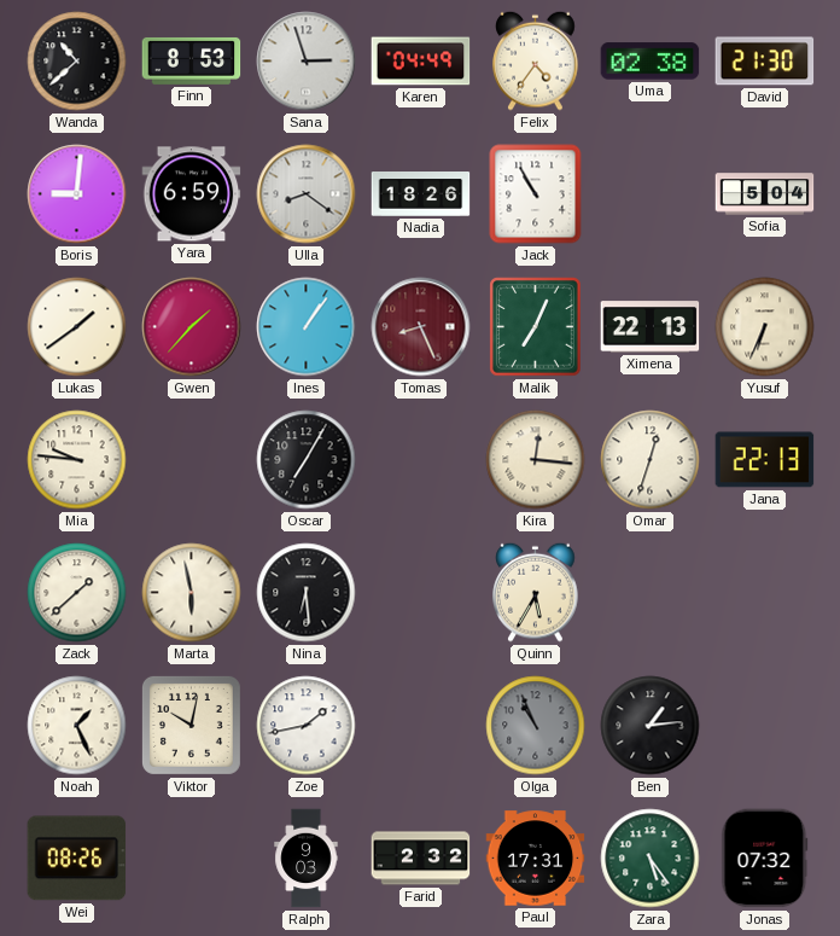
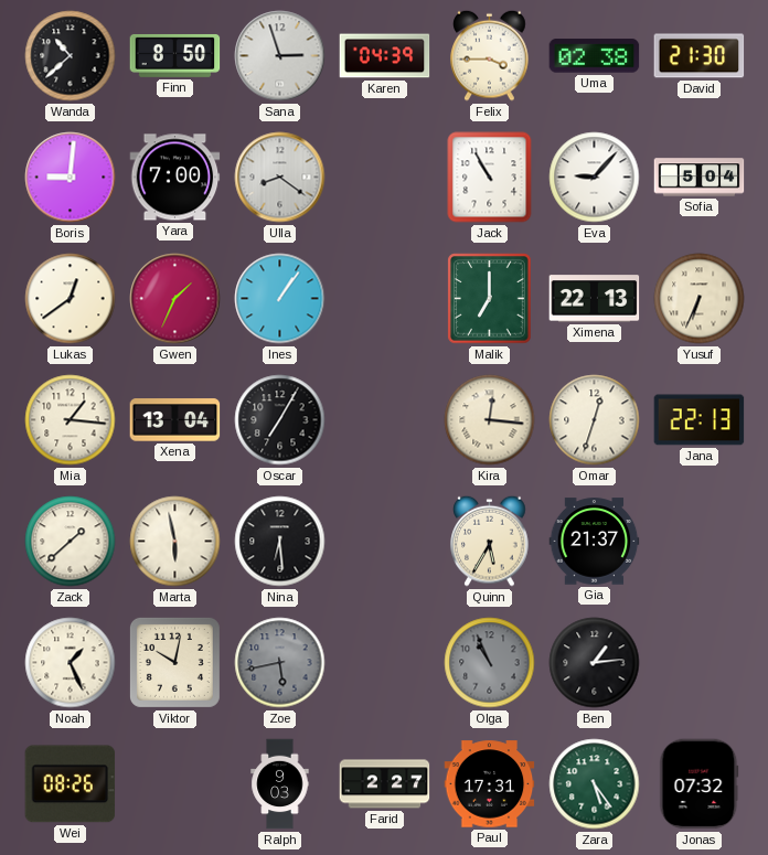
Finn: 8:53 -> 8:50 (175, 55)
Karen: 04:49 -> 04:39 (385, 56)
Felix: 4:36 -> 3:45 (490, 55)
Yara: 6:59 -> 7:00 (175, 178)
Nadia: 18:26 -> none (421, 194)
Eva: none -> 9:07 (595, 178)
Lukas: 1:39 -> 12:39 (71, 299)
Gwen: 1:37 -> 1:34 (175, 299)
Tomas: 8:26 -> none (421, 327)
Malik: 7:04 -> 7:00 (490, 299)
Mia: 9:46 -> 1:16 (71, 420)
Xena: none -> 13:04 (175, 420)
Gia: none -> 21:37 (595, 542)
Zoe: 1:43 -> 5:43 (280, 663)
Zoe dial: white -> grey (280, 663)
Farid: 2:32 -> 2:27 (385, 784)
